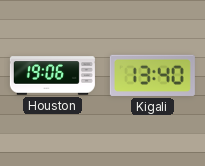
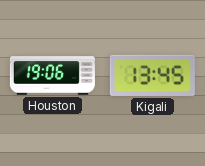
Kigali: 13:40 -> 13:45 (152, 75)
